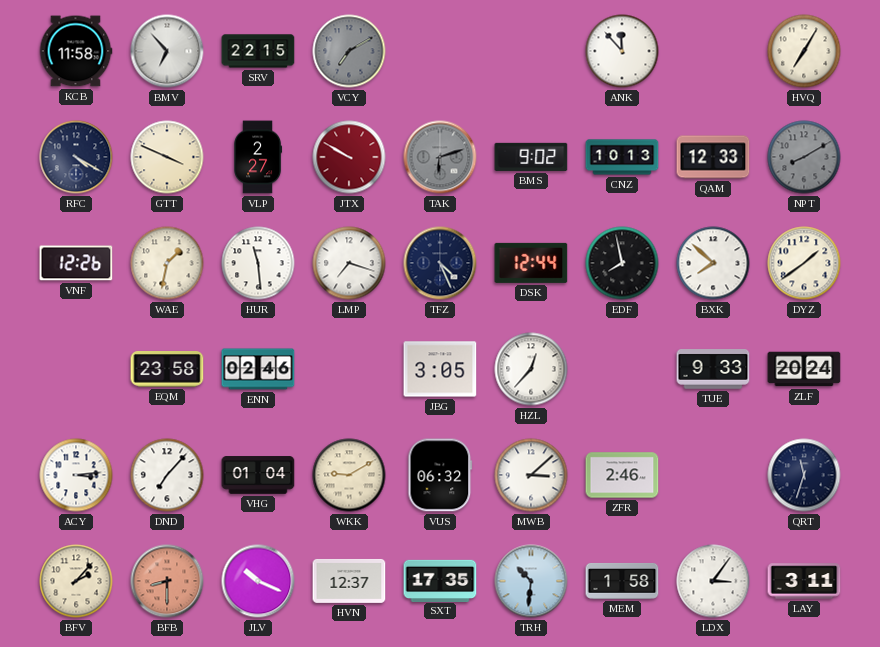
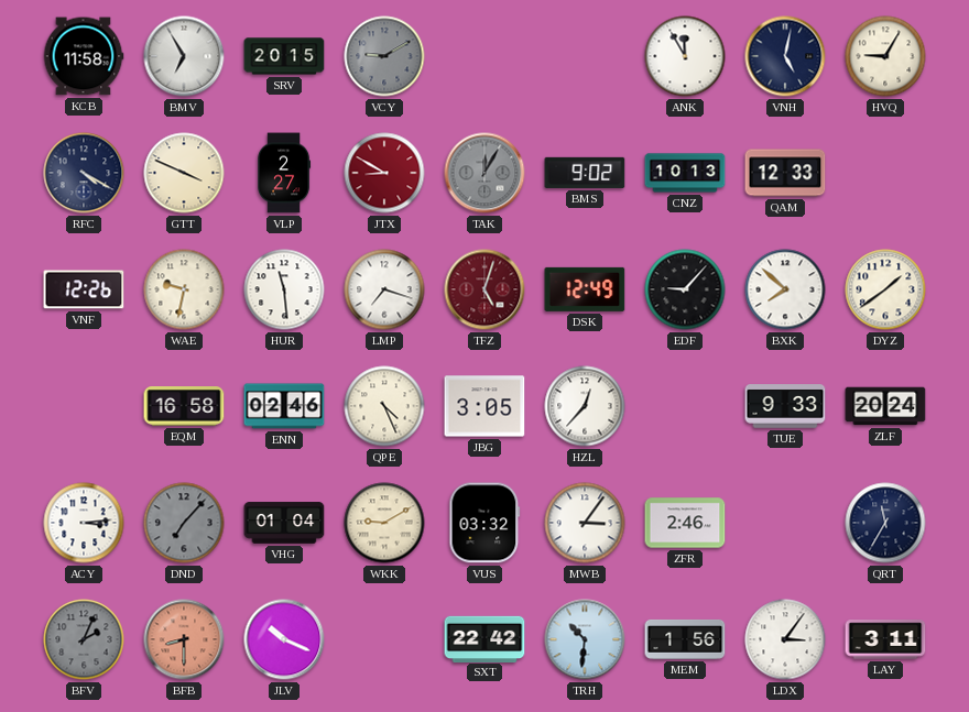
BMV: 6:53 -> 6:55 (184, 56)
SRV: 22:15 -> 20:15 (284, 56)
VCY: 7:10 -> 9:10 (384, 56)
ANK: 11:53 -> 11:55 (685, 56)
VNH: none -> 5:02 (785, 56)
HVQ: 7:05 -> 9:05 (885, 56)
JTX: 9:50 -> 8:50 (384, 173)
TAK: 6:12 -> 12:05 (484, 173)
NPT: 8:10 -> none (804, 157)
WAE: 1:32 -> 9:32 (184, 289)
TFZ: 4:26 -> 5:03 (484, 289)
TFZ dial: navy -> burgundy (484, 289)
DSK: 12:44 -> 12:49 (585, 289)
EDF: 7:58 -> 9:07 (685, 289)
EQM: 23:58 -> 16:58 (184, 406)
QPE: none -> 4:26 (384, 406)
DND dial: white -> grey (184, 523)
VUS: 06:32 -> 03:32 (484, 523)
MWB: 3:08 -> 3:06 (585, 523)
QRT: 11:33 -> 11:35 (885, 523)
BFV: 2:07 -> 2:04 (84, 639)
BFV dial: cream -> grey (84, 639)
HVN: 12:37 -> none (349, 581)
SXT: 17:35 -> 22:42 (484, 638)
MEM: 1:58 -> 1:56 (685, 639)
